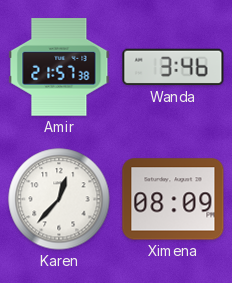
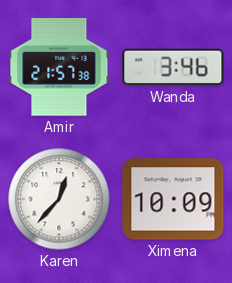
Ximena: 08:09 -> 10:09 (173, 199)
